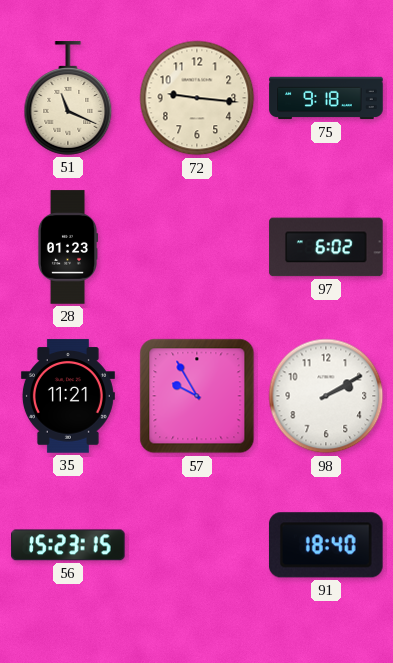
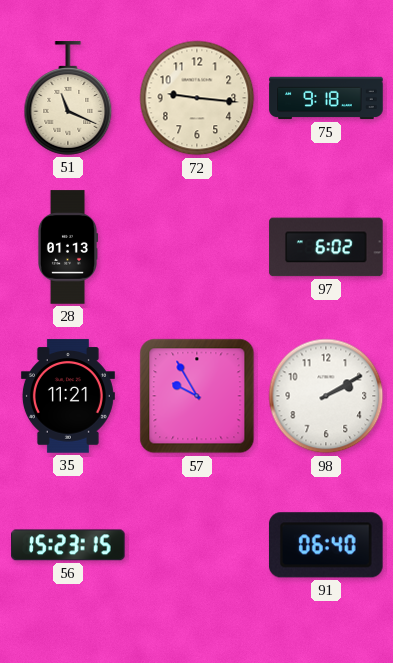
28: 01:23 -> 01:13 (67, 247)
91: 18:40 -> 06:40 (326, 545)
